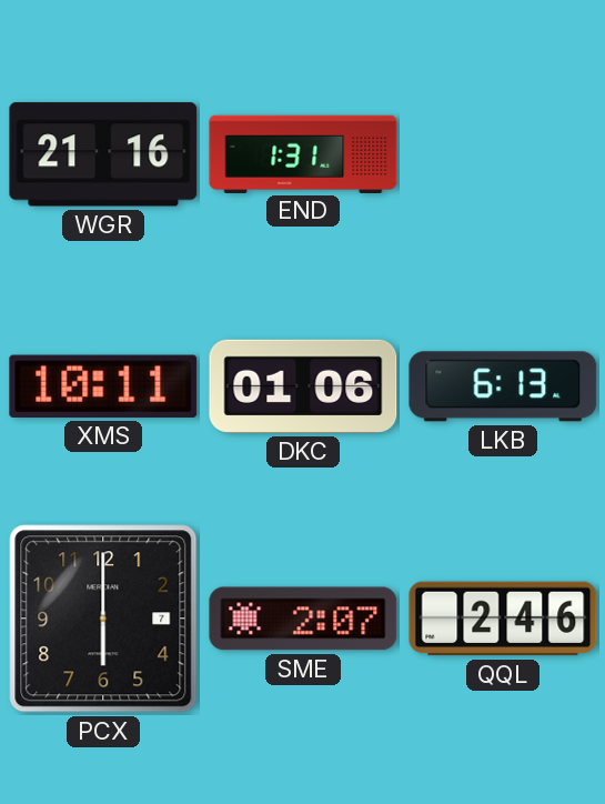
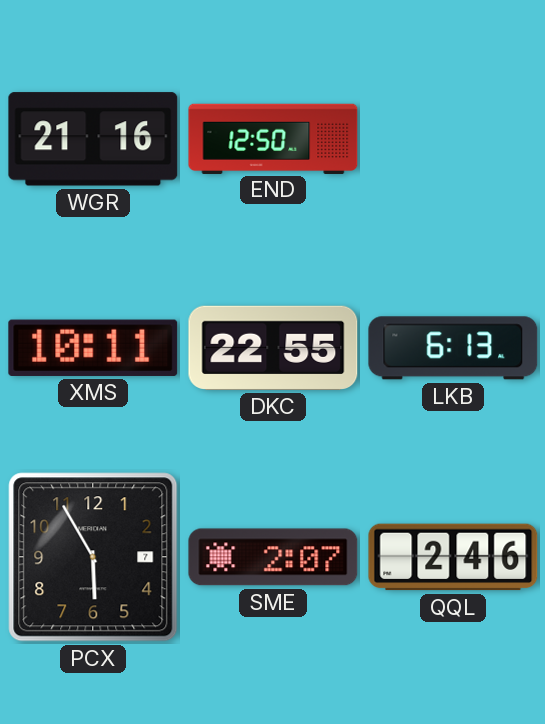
END: 1:31 -> 12:50 (273, 138)
DKC: 01:06 -> 22:55 (273, 348)
PCX: 6:00 -> 5:55 (93, 557)
